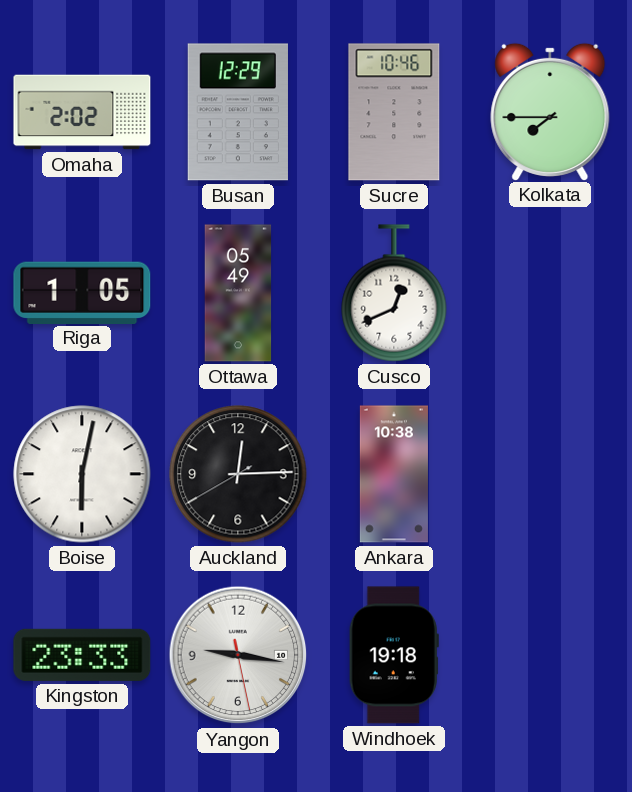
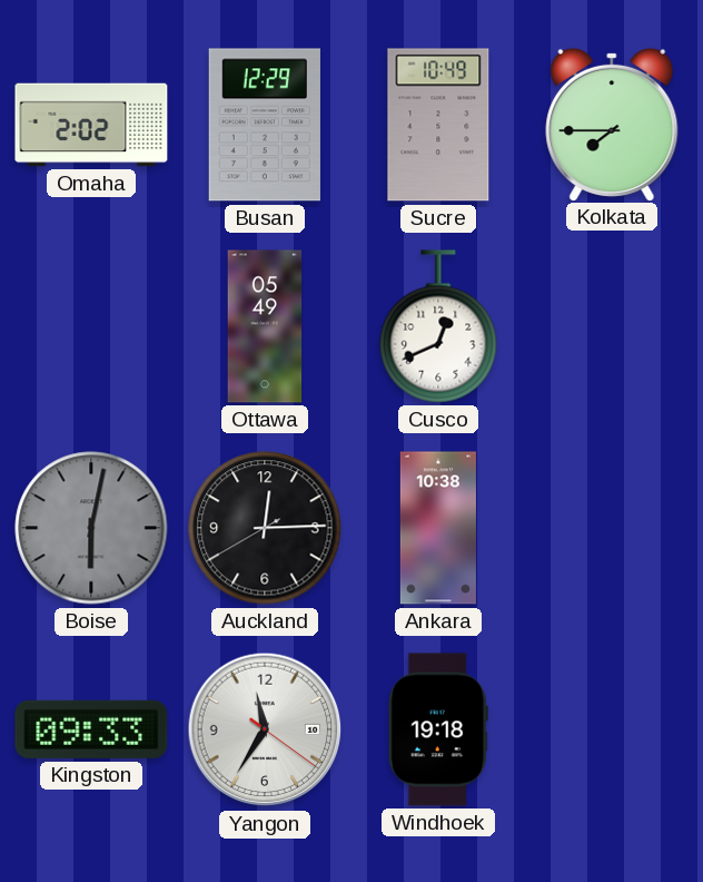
Sucre: 10:46 -> 10:49 (438, 125)
Riga: 1:05 -> none (82, 292)
Boise dial: white -> grey (91, 528)
Kingston: 23:33 -> 09:33 (91, 729)
Yangon: 9:16 -> 11:35 (265, 729)
